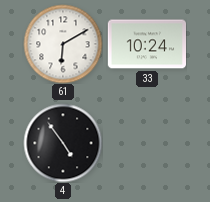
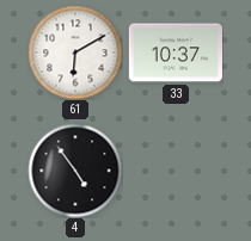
33: 10:24 -> 10:37 (175, 52)
